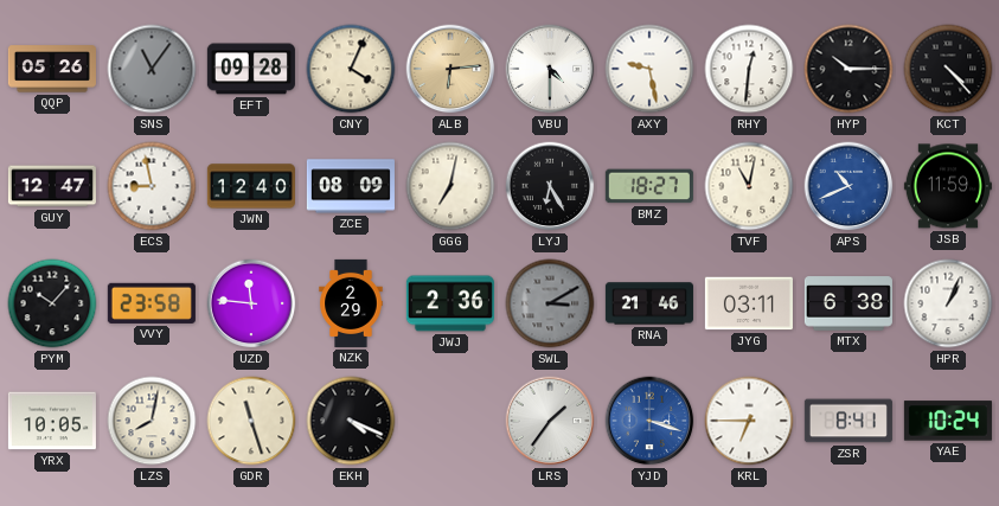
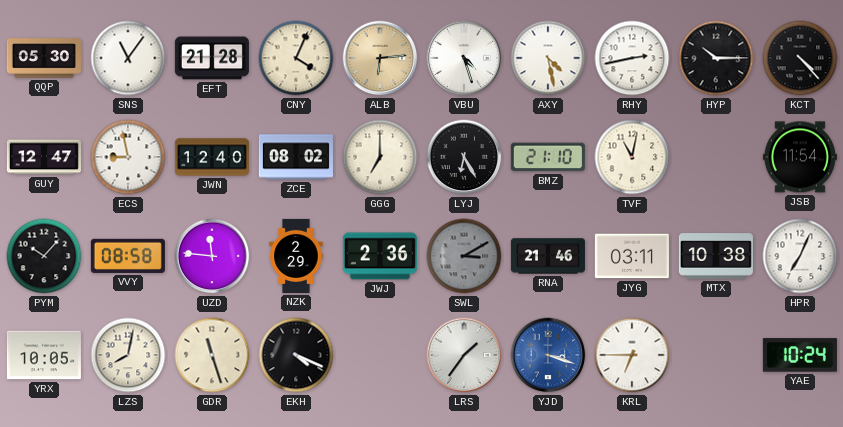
QQP: 05:26 -> 05:30 (44, 58)
SNS dial: grey -> white (128, 58)
EFT: 09:28 -> 21:28 (212, 58)
VBU: 4:30 -> 4:27 (464, 58)
AXY: 9:28 -> 4:28 (548, 58)
RHY: 12:31 -> 2:43 (632, 58)
ZCE: 08:09 -> 08:02 (296, 157)
GGG: 7:02 -> 7:00 (380, 157)
BMZ: 18:27 -> 21:10 (548, 157)
APS: 10:41 -> none (848, 186)
JSB: 11:59 -> 11:54 (800, 157)
VVY: 23:58 -> 08:58 (128, 256)
MTX: 6:38 -> 10:38 (716, 256)
HPR: 1:04 -> 7:04 (800, 256)
ZSR: 8:41 -> none (848, 421)
